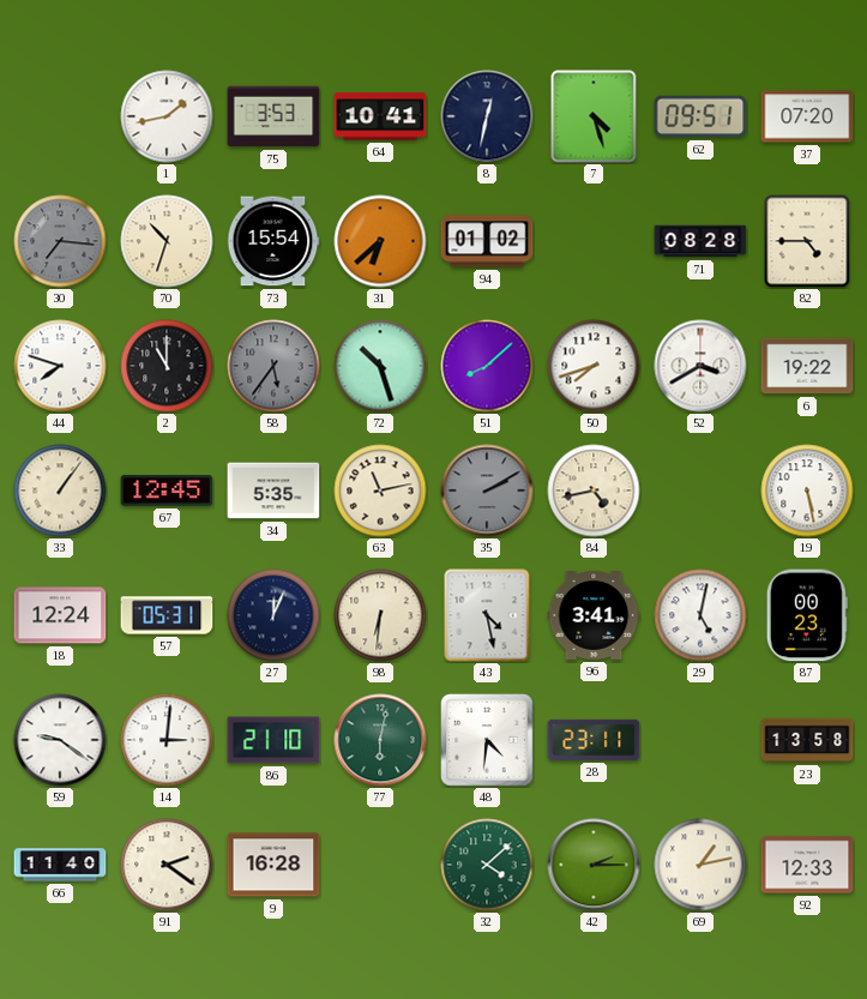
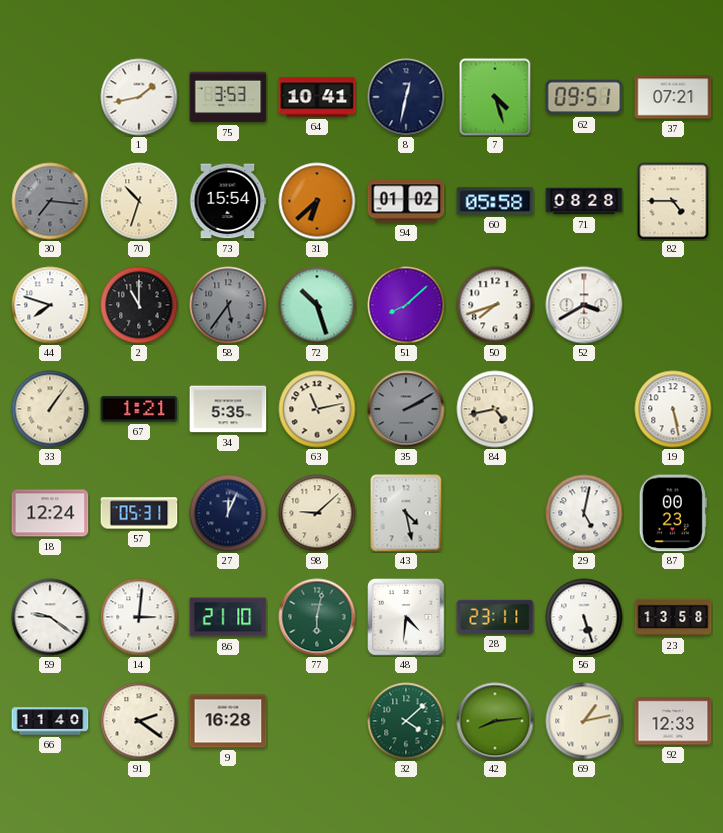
37: 07:20 -> 07:21 (673, 97)
60: none -> 05:58 (495, 201)
6: 19:22 -> none (807, 366)
67: 12:45 -> 1:21 (139, 409)
98: 6:31 -> 9:08 (317, 513)
96: 3:41 -> none (594, 616)
56: none -> 5:27 (584, 617)
42: 2:15 -> 8:14 (495, 721)
